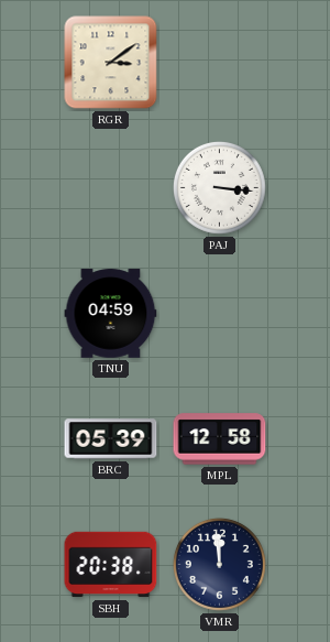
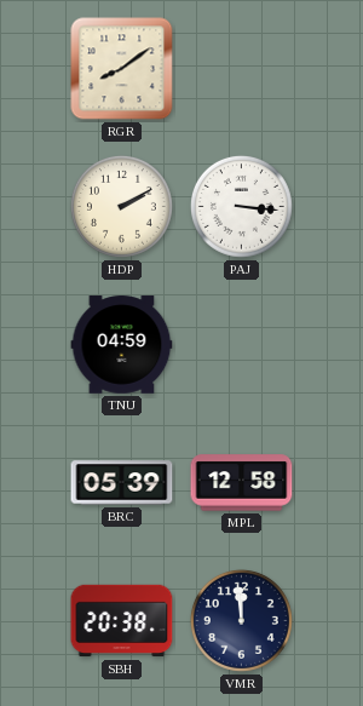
RGR: 3:09 -> 8:09 (122, 69)
HDP: none -> 2:10 (121, 206)
